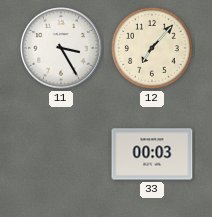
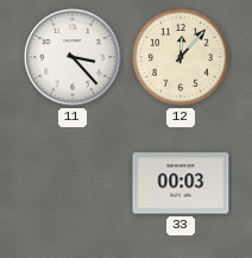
11: 3:25 -> 3:23 (73, 57)
12: 7:07 -> 12:07 (182, 58)
